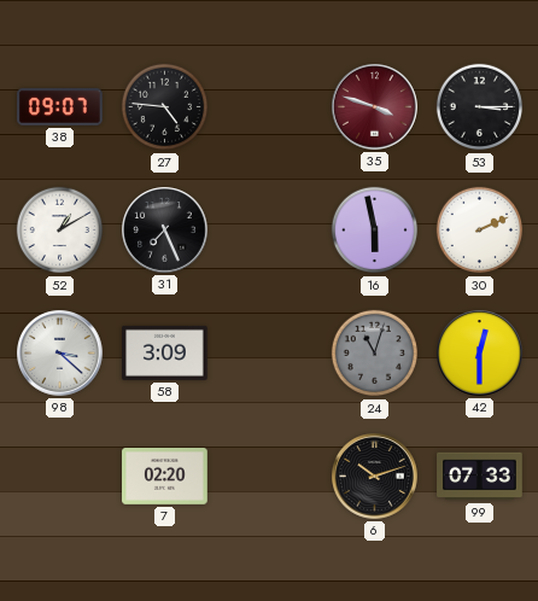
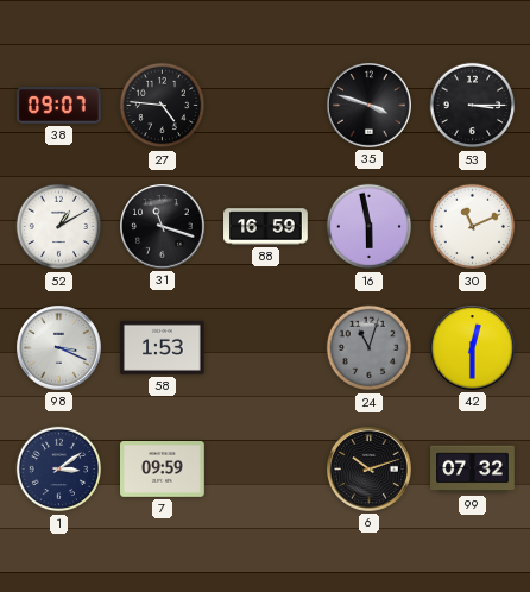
35 dial: burgundy -> black (370, 106)
31: 7:26 -> 11:18 (163, 227)
88: none -> 16:59 (266, 227)
30: 2:11 -> 11:11 (473, 227)
98: 3:22 -> 3:19 (59, 348)
58: 3:09 -> 1:53 (163, 347)
1: none -> 3:09 (59, 470)
7: 02:20 -> 09:59 (163, 470)
99: 07:33 -> 07:32 (473, 470)
